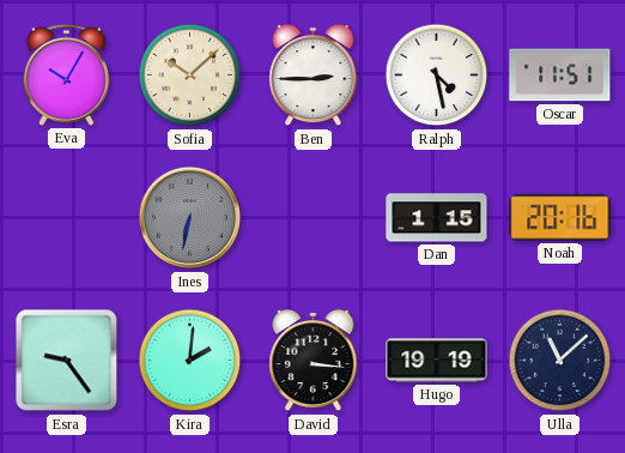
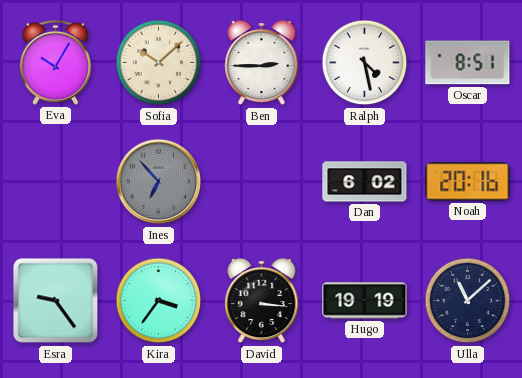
Oscar: 11:51 -> 8:51 (468, 63)
Ines: 6:32 -> 6:53 (159, 182)
Dan: 1:15 -> 6:02 (365, 182)
Kira: 2:01 -> 3:36 (159, 301)
